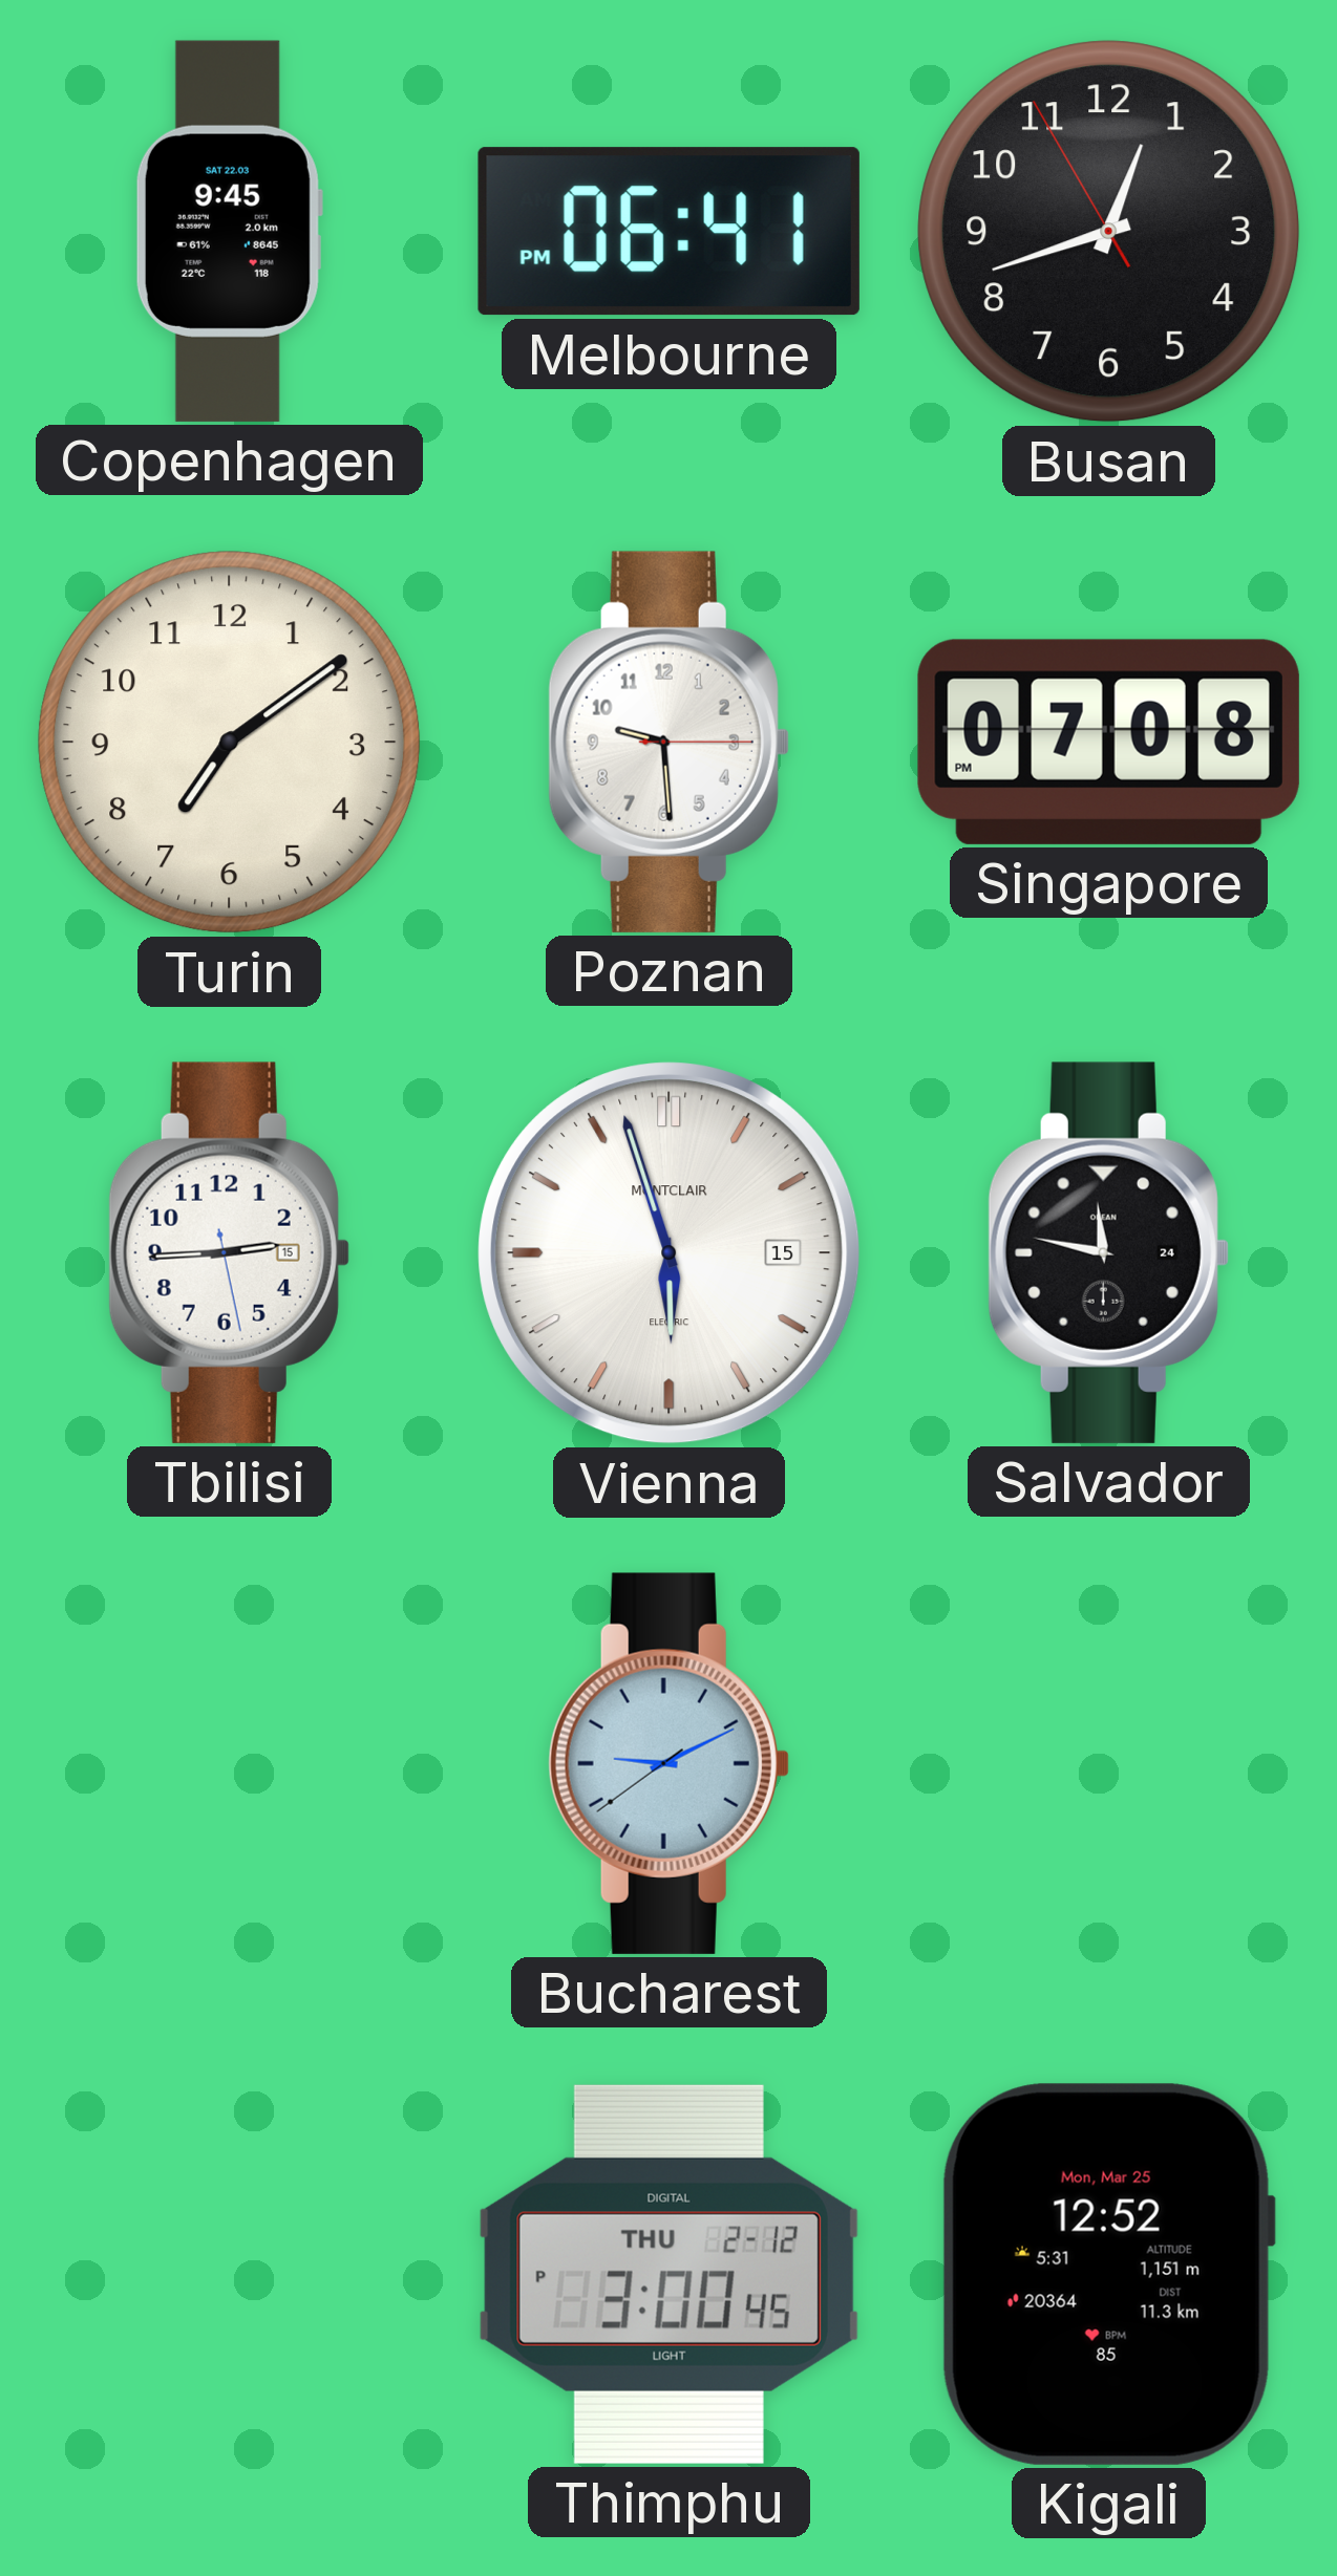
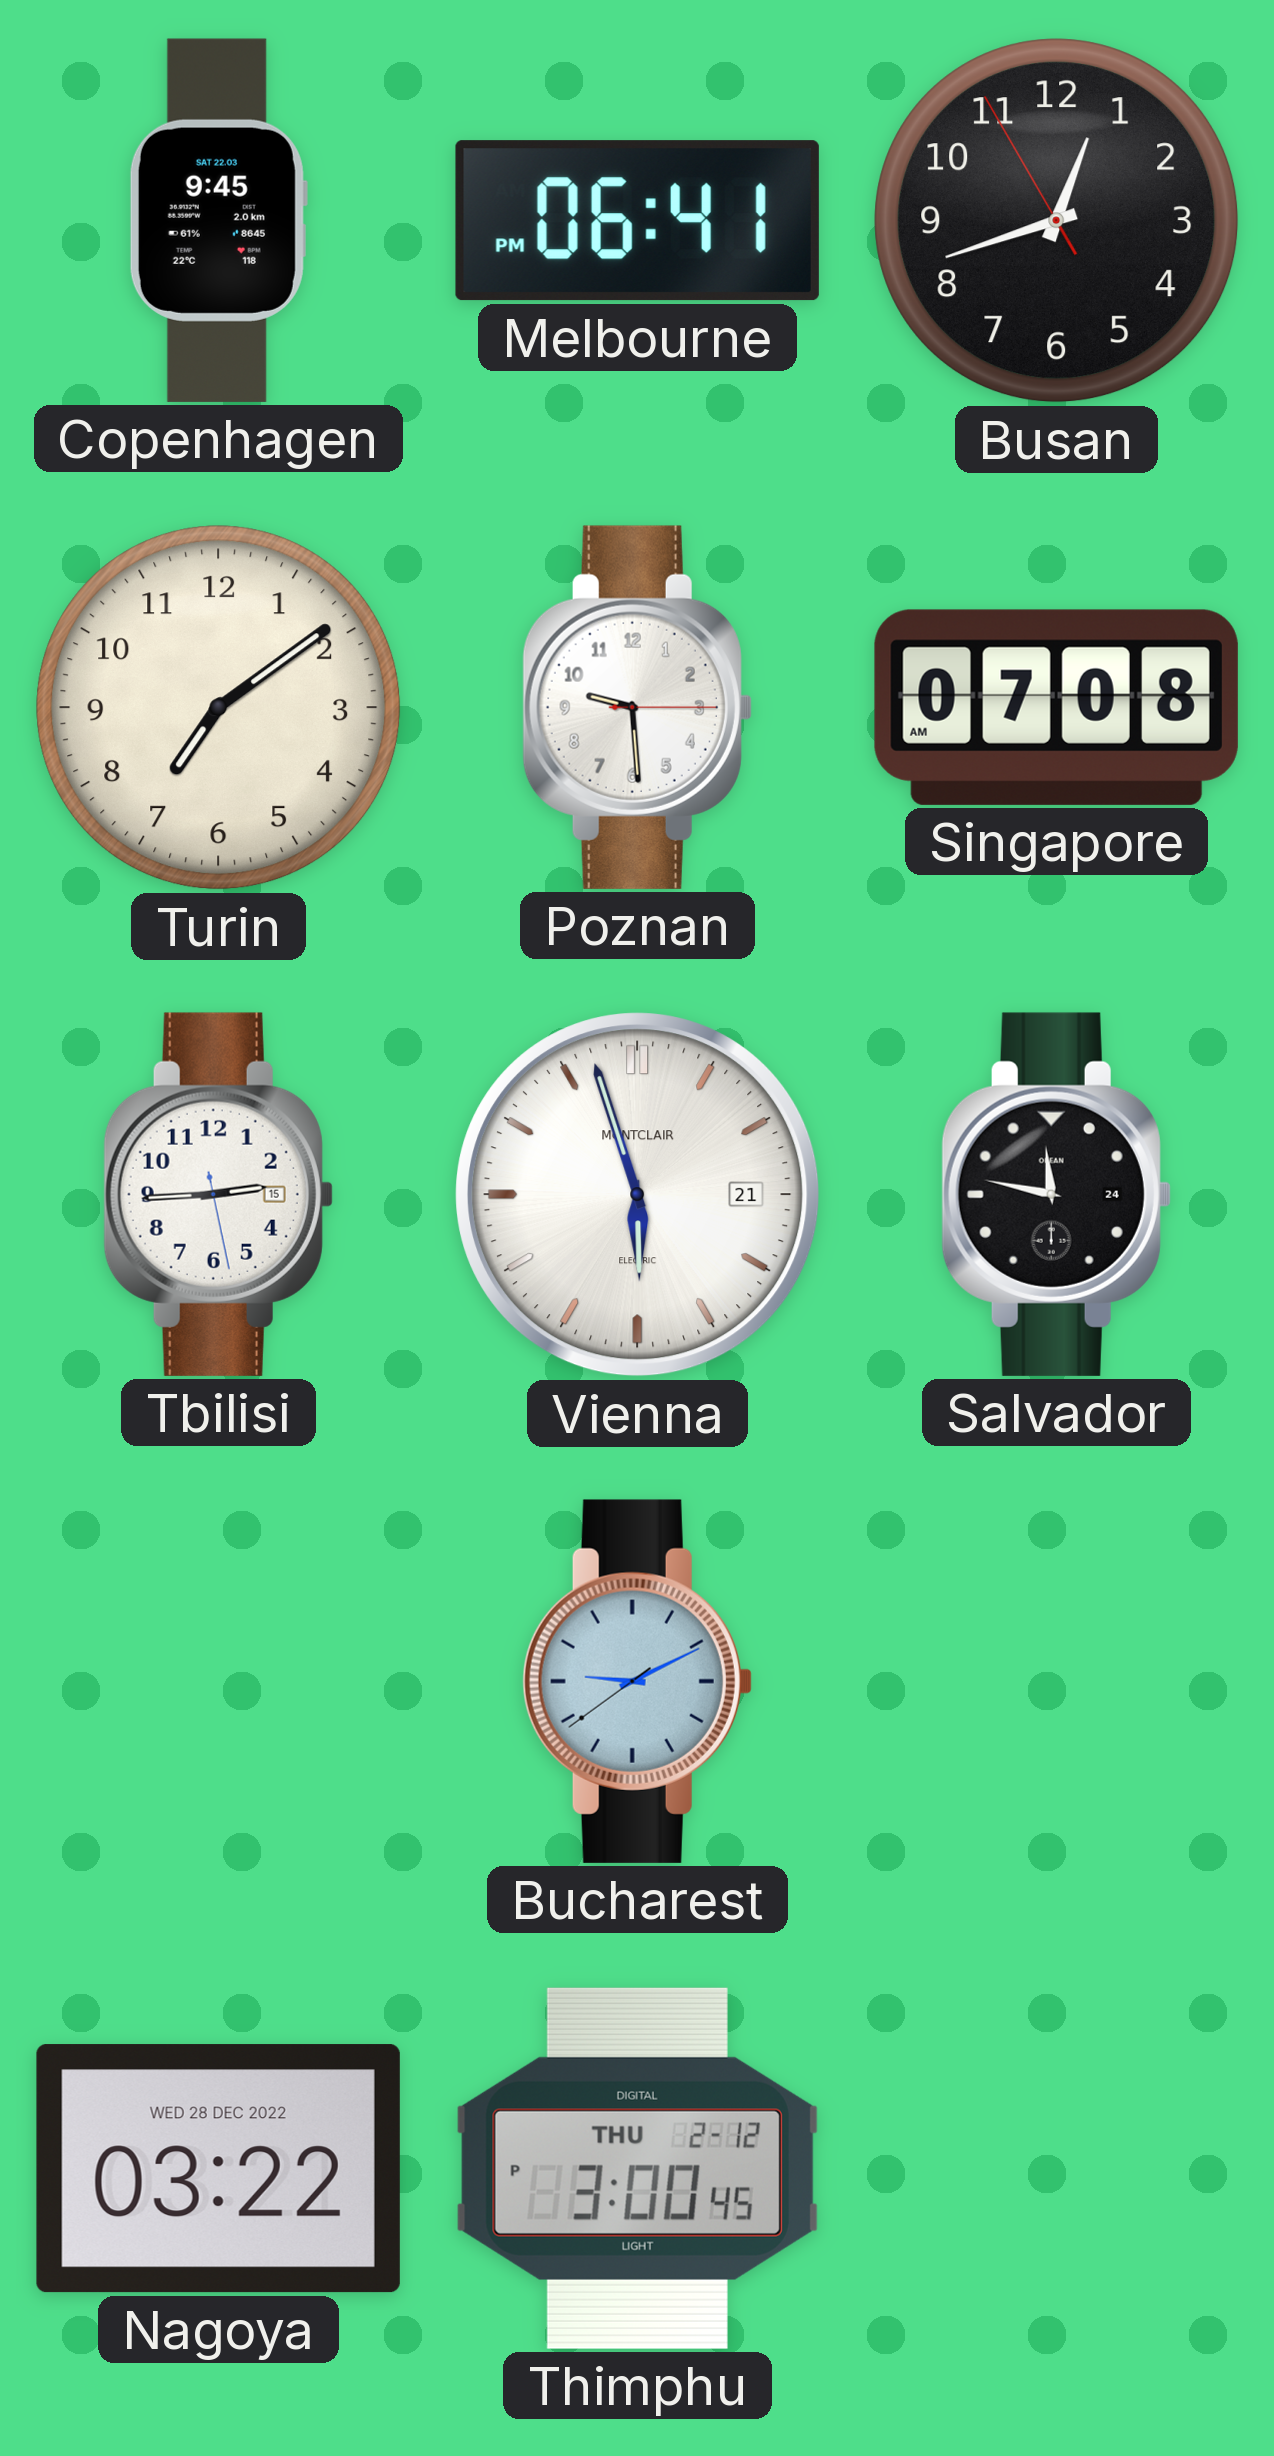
Singapore: 07:08 PM -> 07:08 AM (1056, 707)
Vienna date: 15 -> 21 (638, 1195)
Nagoya: none -> 03:22 (218, 2169)
Kigali: 12:52 -> none (1108, 2274)
